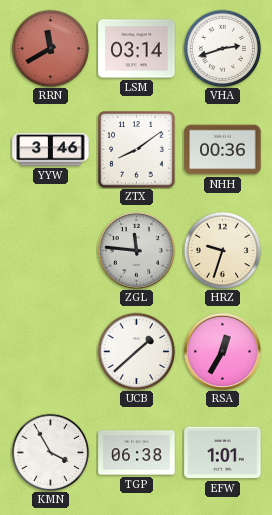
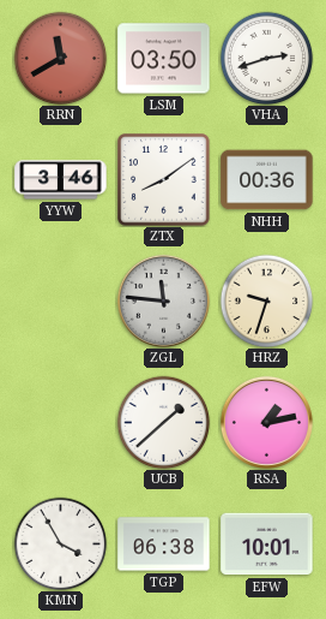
LSM: 03:14 -> 03:50 (164, 59)
RSA: 12:35 -> 1:13 (266, 422)
EFW: 1:01 -> 10:01 (267, 544)
